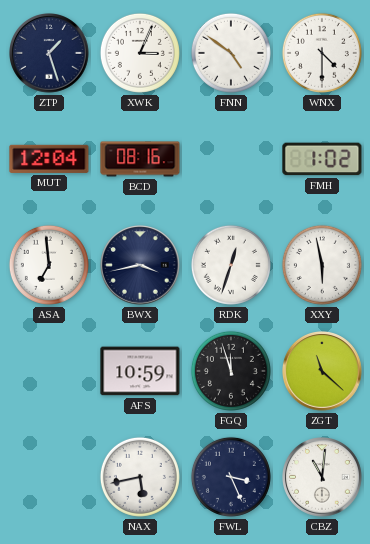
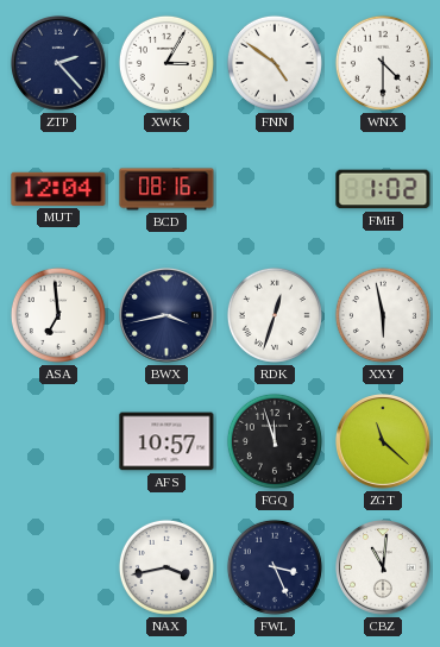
ZTP: 1:27 -> 2:23 (58, 63)
XWK: 3:04 -> 3:05 (166, 63)
AFS: 10:59 -> 10:57 (166, 441)
NAX: 5:43 -> 3:43 (166, 567)
